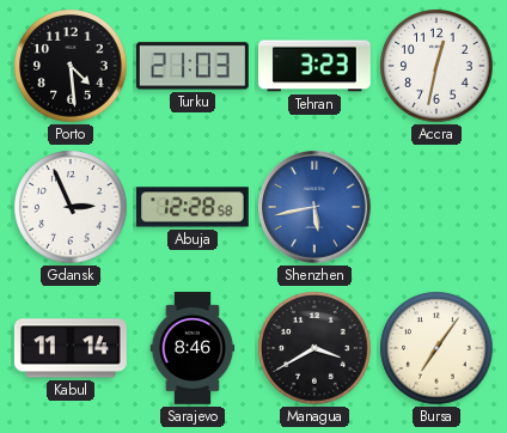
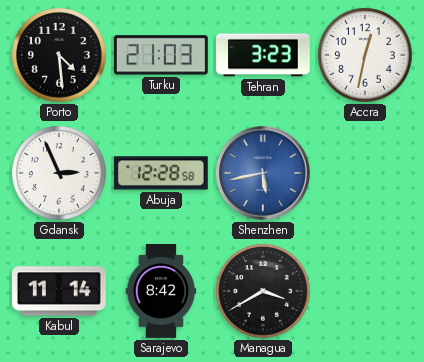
Sarajevo: 8:46 -> 8:42 (161, 292)
Bursa: 7:06 -> none (436, 348)
